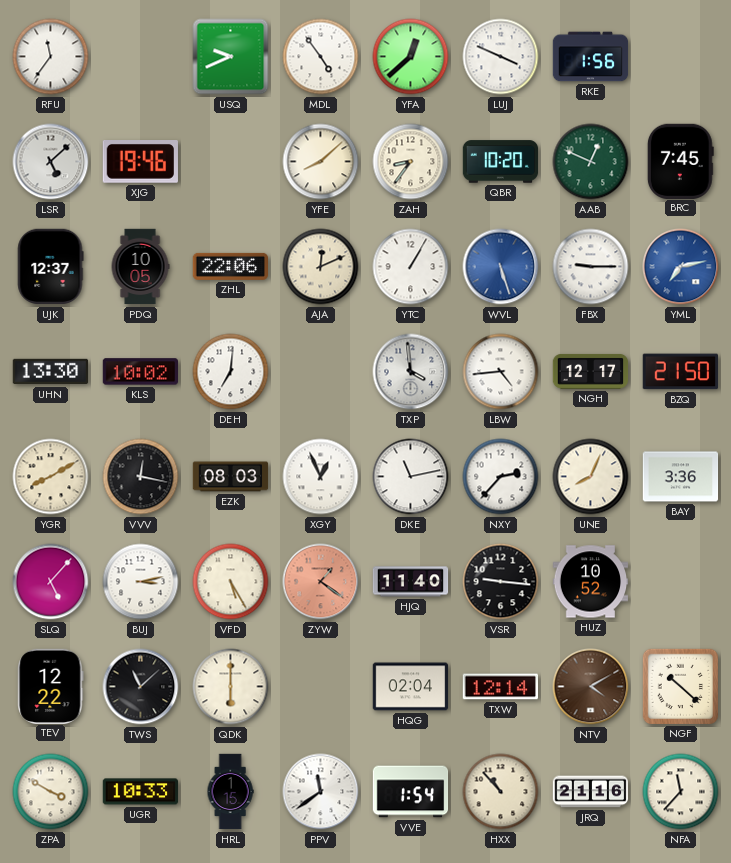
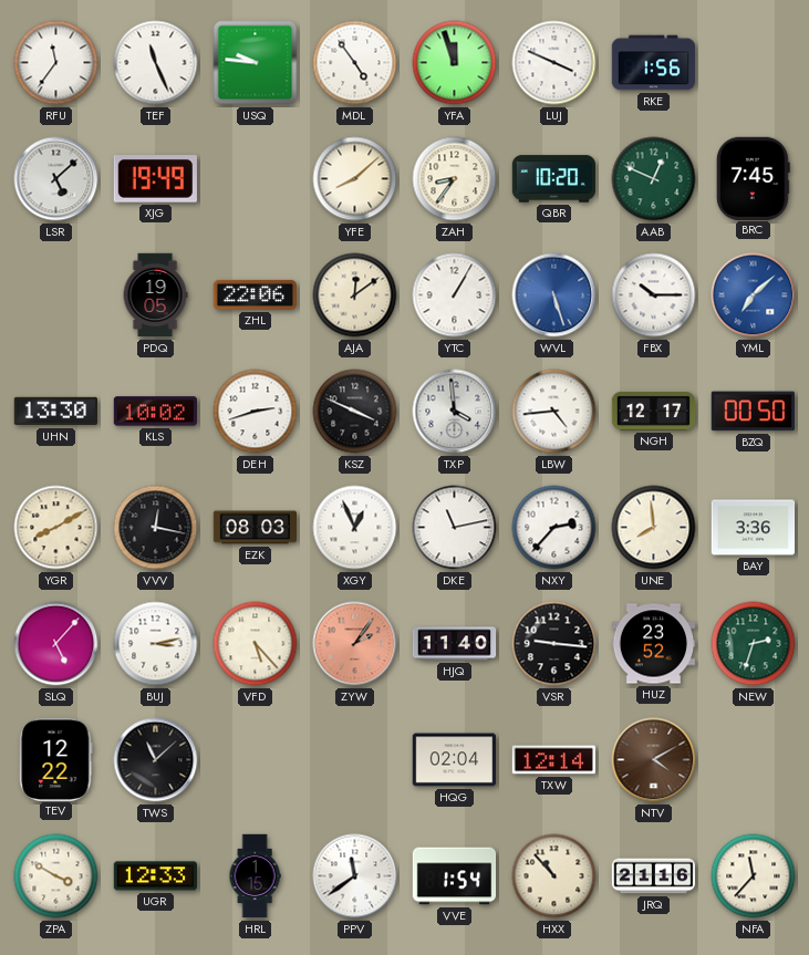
TEF: none -> 11:26 (156, 63)
USQ: 9:41 -> 9:46 (256, 63)
YFA: 12:38 -> 11:57 (455, 63)
XJG: 19:46 -> 19:49 (155, 179)
UJK: 12:37 -> none (51, 267)
PDQ: 10:05 -> 19:05 (155, 295)
AJA: 12:11 -> 12:09 (355, 295)
FBX: 9:15 -> 10:15 (654, 295)
YML: 7:13 -> 7:08 (754, 295)
DEH: 7:01 -> 2:42 (256, 412)
KSZ: none -> 3:49 (355, 412)
BZQ: 21:50 -> 00:50 (753, 412)
UNE: 8:04 -> 7:59 (654, 528)
VFD: 5:25 -> 5:23 (256, 644)
ZYW: 1:21 -> 2:06 (355, 644)
HUZ: 10:52 -> 23:52 (654, 644)
NEW: none -> 2:33 (754, 644)
QDK: 6:00 -> none (231, 687)
NGF: 10:22 -> none (680, 686)
UGR: 10:33 -> 12:33 (156, 876)
